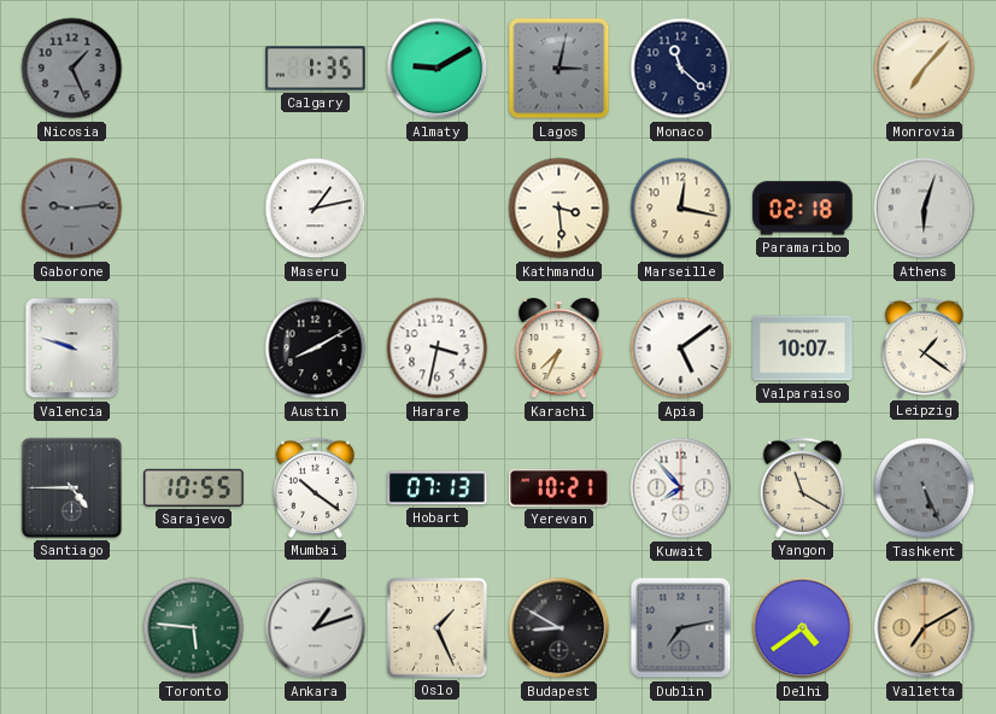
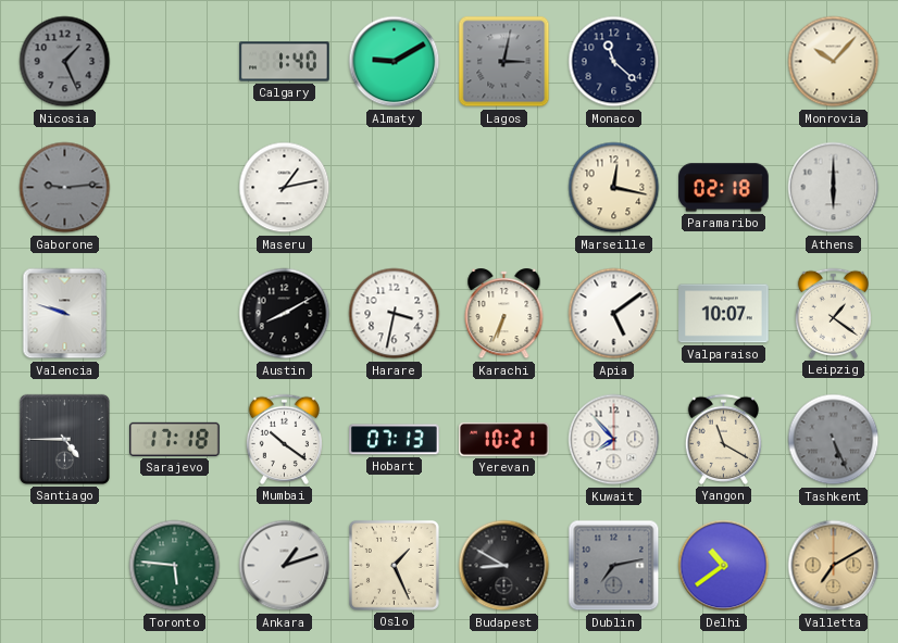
Calgary: 1:35 -> 1:40 (285, 62)
Monrovia: 7:07 -> 10:07 (834, 62)
Kathmandu: 3:29 -> none (559, 209)
Athens: 6:03 -> 6:00 (834, 188)
Karachi: 7:34 -> 6:34 (504, 314)
Sarajevo: 10:55 -> 17:18 (175, 439)
Delhi: 4:39 -> 10:39 (724, 566)
